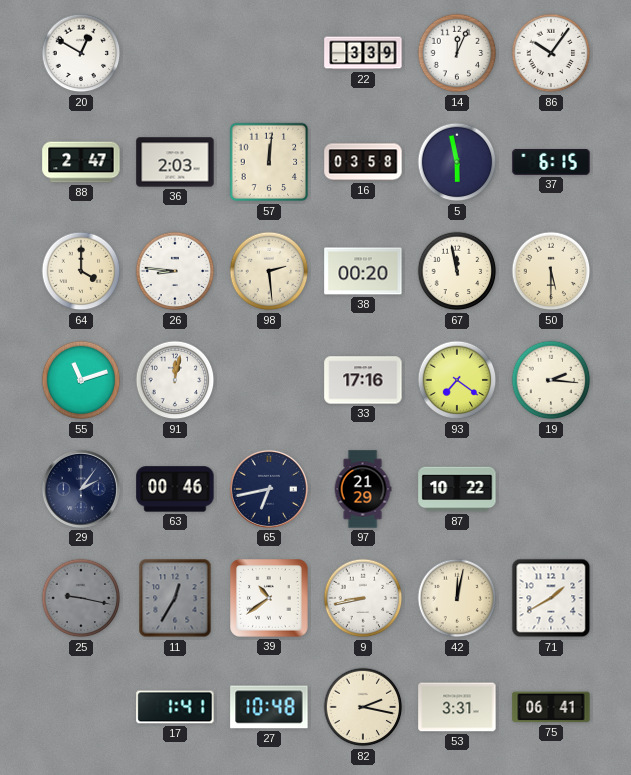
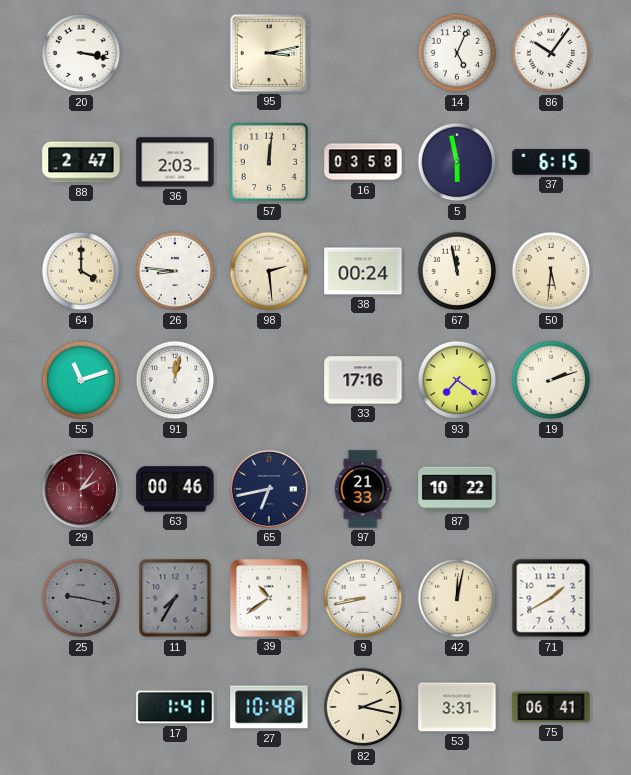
20: 12:50 -> 3:17 (81, 53)
95: none -> 3:13 (269, 53)
22: 3:39 -> none (363, 53)
14: 12:04 -> 5:04 (457, 53)
38: 00:20 -> 00:24 (363, 271)
50: 5:30 -> 5:31 (551, 271)
19: 2:16 -> 2:12 (551, 380)
29 dial: navy -> burgundy (81, 489)
97: 21:29 -> 21:33 (363, 489)
11: 12:35 -> 7:35 (175, 598)
